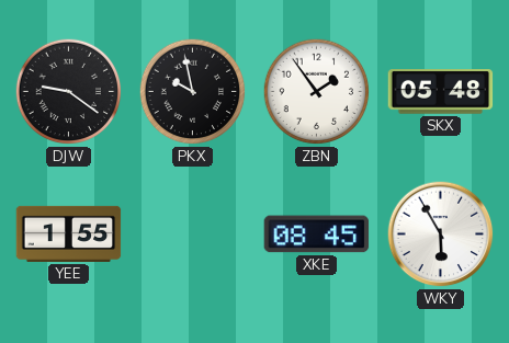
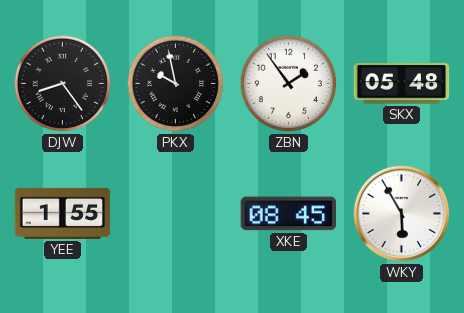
DJW: 9:21 -> 8:24 (63, 84)
